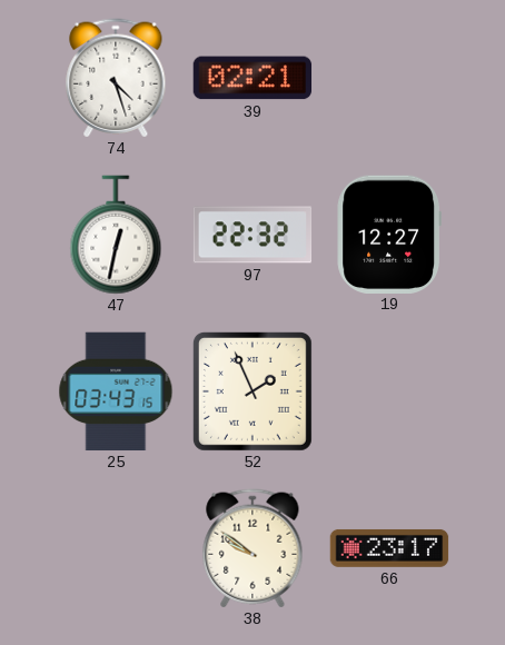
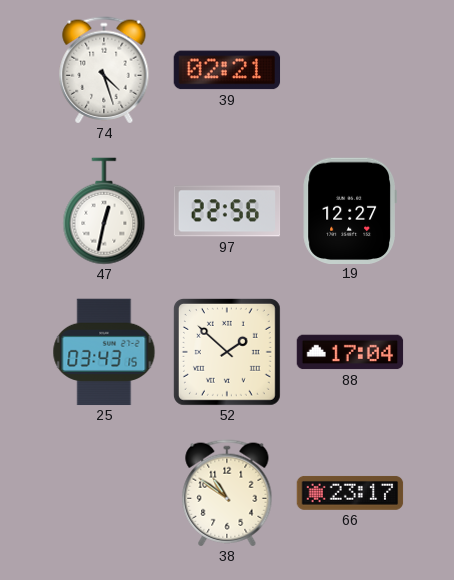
97: 22:32 -> 22:56 (227, 211)
52: 1:56 -> 1:52 (227, 352)
88: none -> 17:04 (350, 352)
38: 9:51 -> 10:51 (227, 493)
